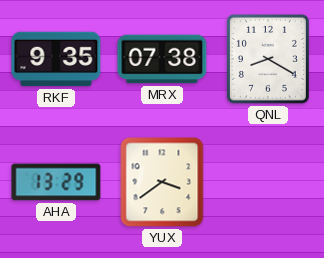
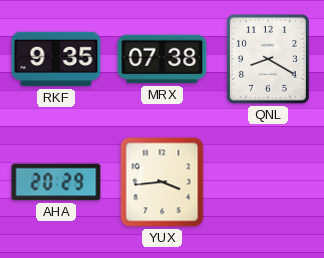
AHA: 13:29 -> 20:29 (56, 182)
YUX: 3:39 -> 3:44 (162, 182)
